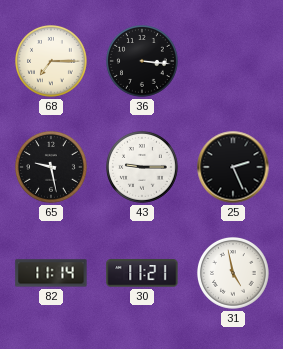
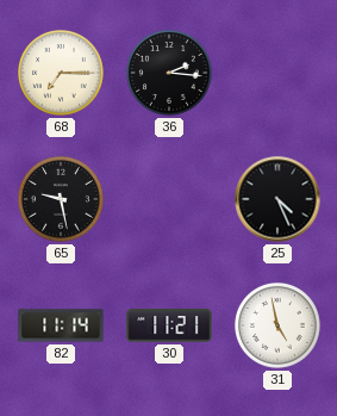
36: 3:16 -> 2:16 (170, 74)
43: 9:15 -> none (143, 168)
25: 2:26 -> 4:26 (277, 199)
